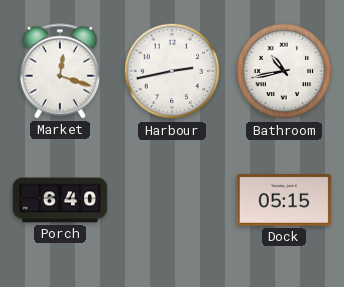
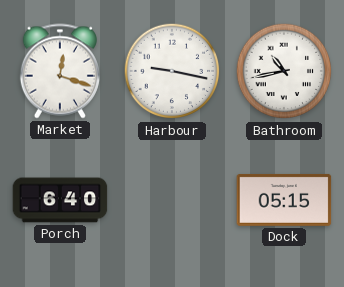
Harbour: 2:43 -> 9:17 (172, 71)
